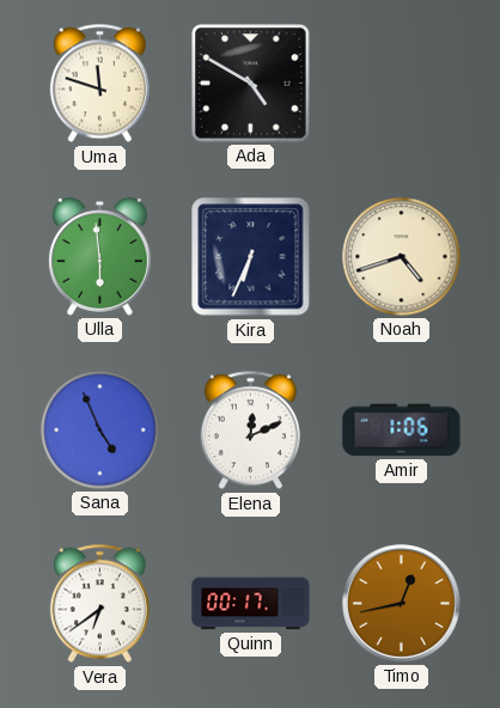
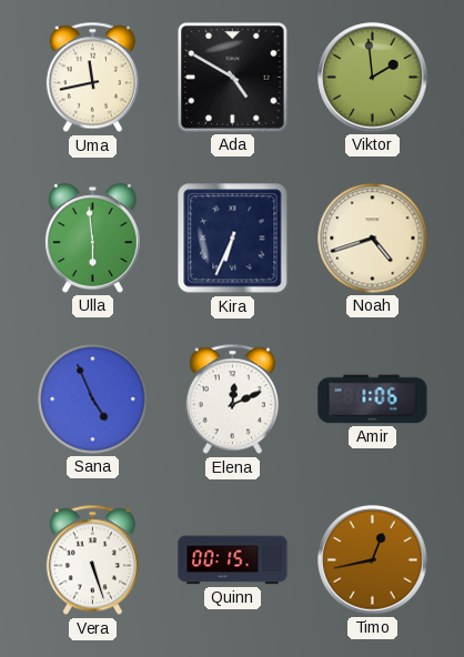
Uma: 11:48 -> 11:43 (92, 78)
Viktor: none -> 1:59 (373, 78)
Vera: 6:39 -> 5:27 (92, 560)
Quinn: 00:17 -> 00:15 (233, 560)
